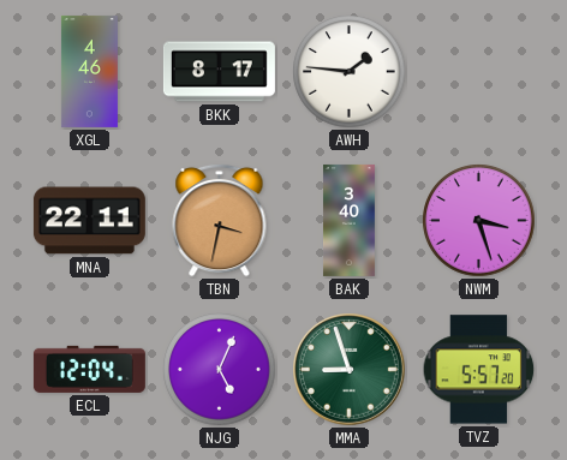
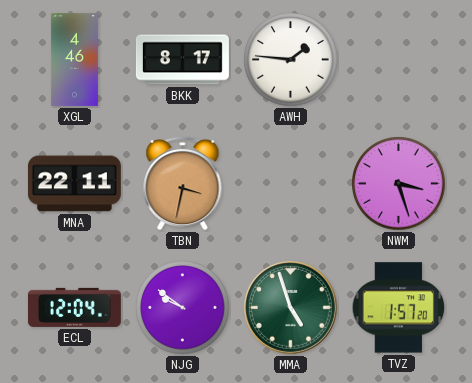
BAK: 3:40 -> none (350, 220)
NJG: 5:04 -> 9:51 (183, 308)
MMA: 8:57 -> 4:57 (291, 308)
TVZ: 5:57 -> 1:57 (399, 308)
